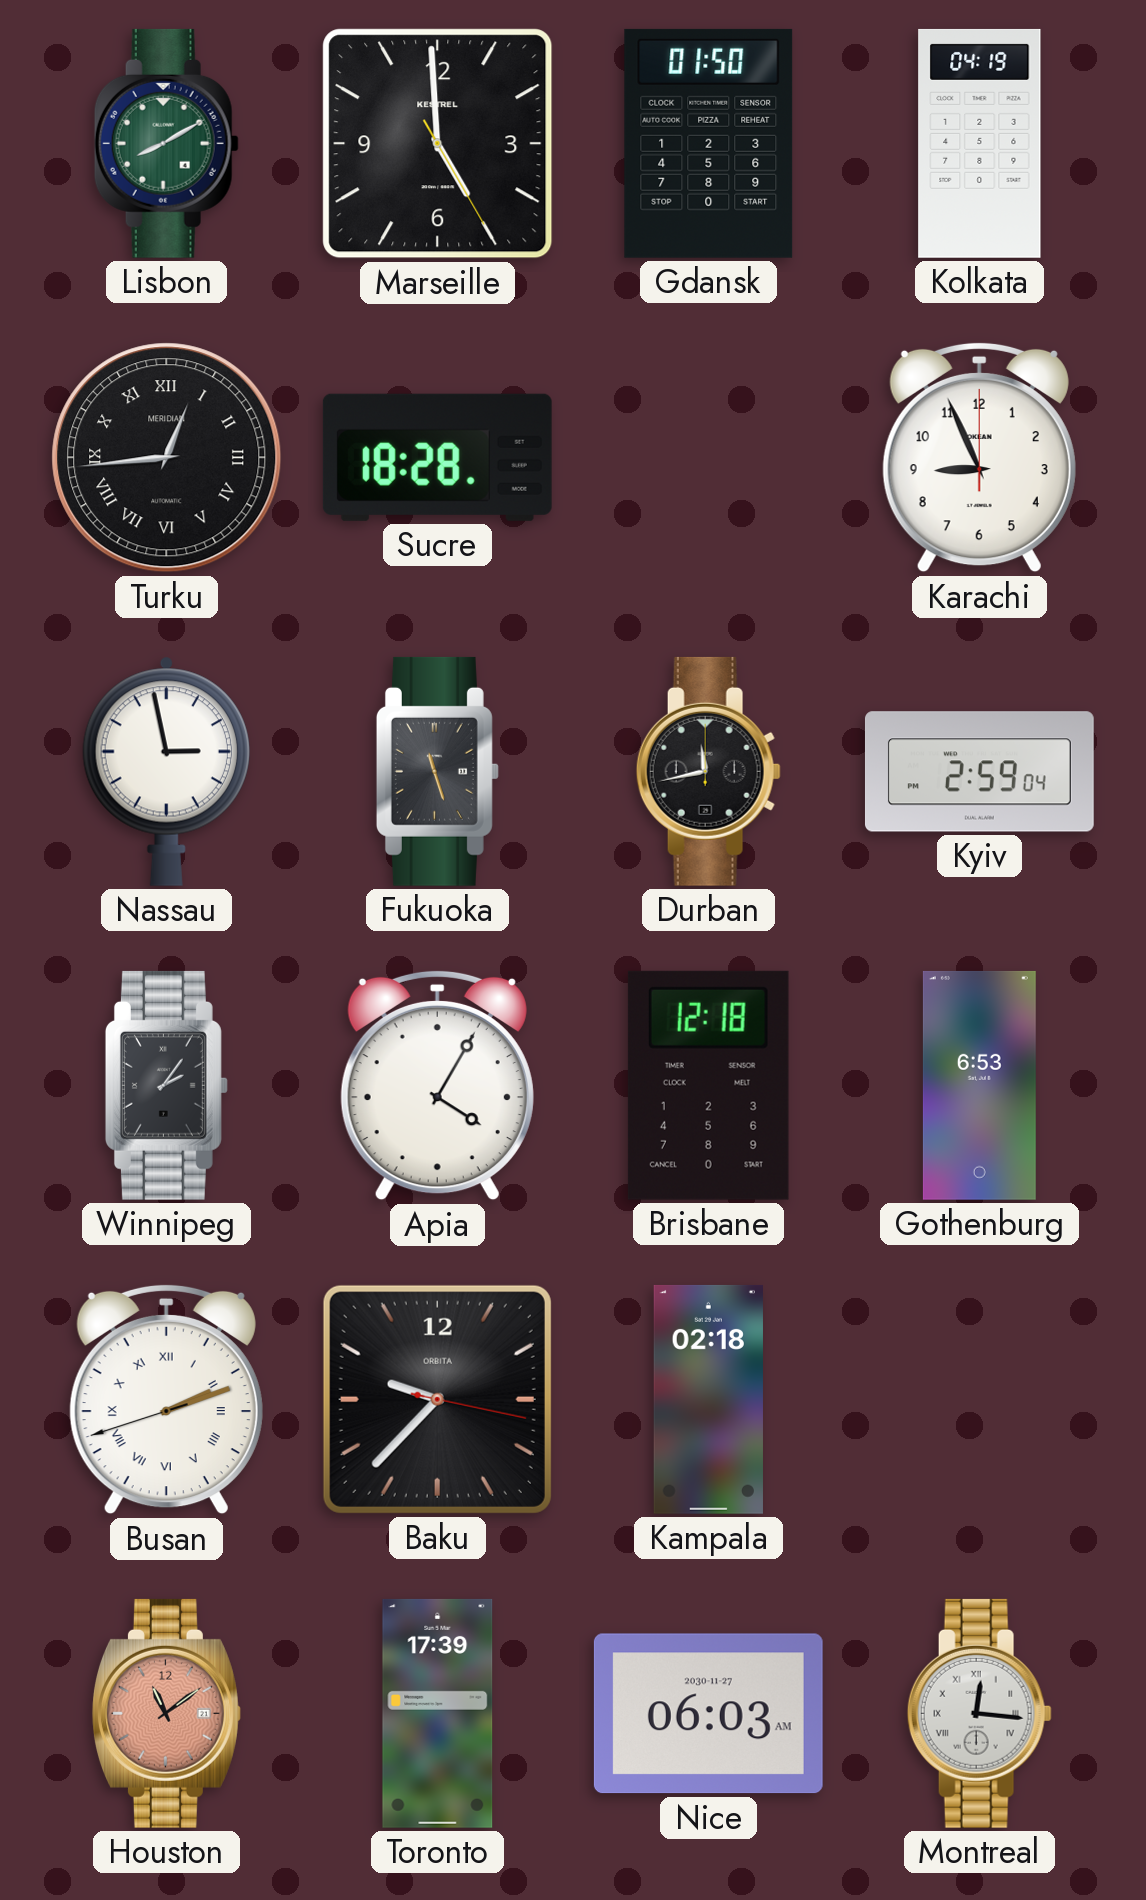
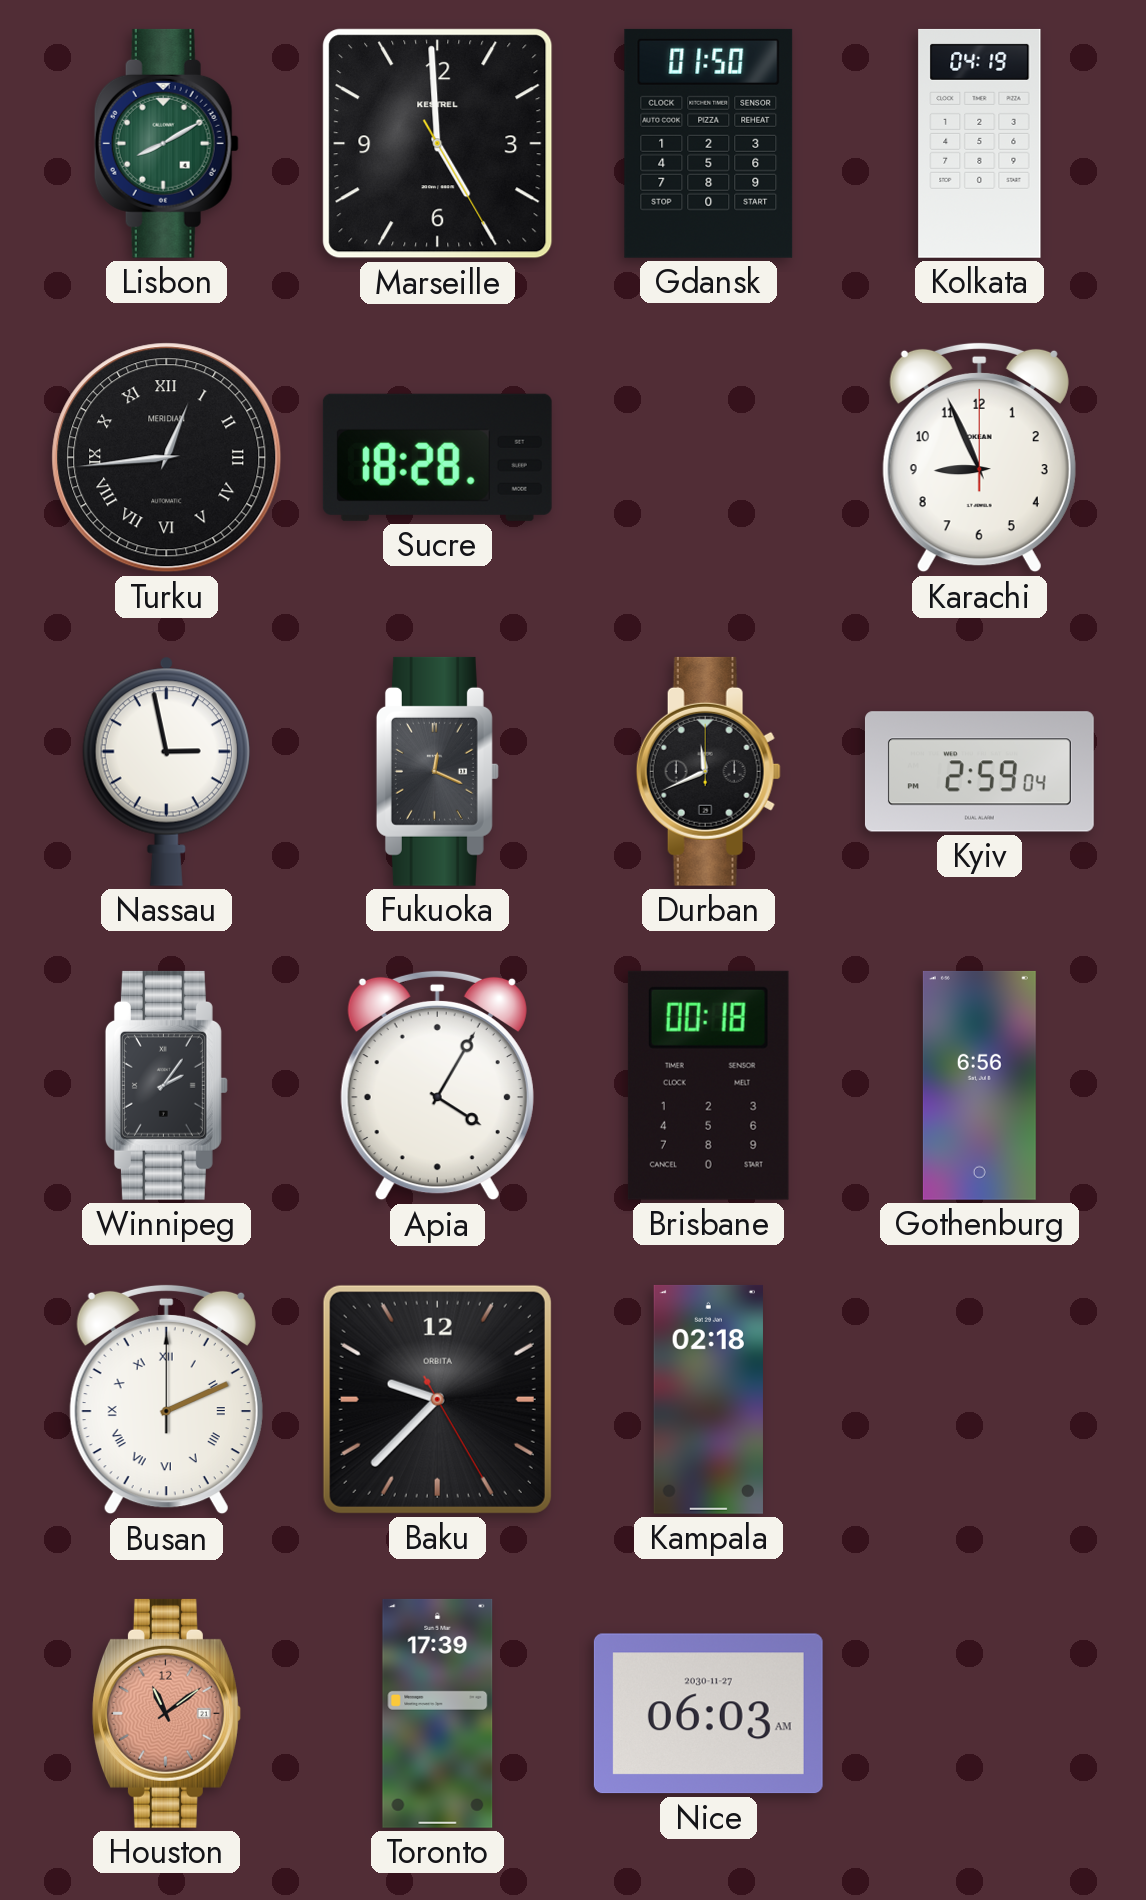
Fukuoka: 11:27 -> 12:19 (437, 771)
Durban: 11:43 -> 11:41 (708, 771)
Brisbane: 12:18 -> 00:18 (708, 1085)
Gothenburg: 6:53 -> 6:56 (979, 1085)
Busan: 2:11:42 -> 2:11:00 (166, 1399)
Baku: 9:37:17 -> 9:37:25 (437, 1399)
Montreal: 12:16 -> none (979, 1713)
